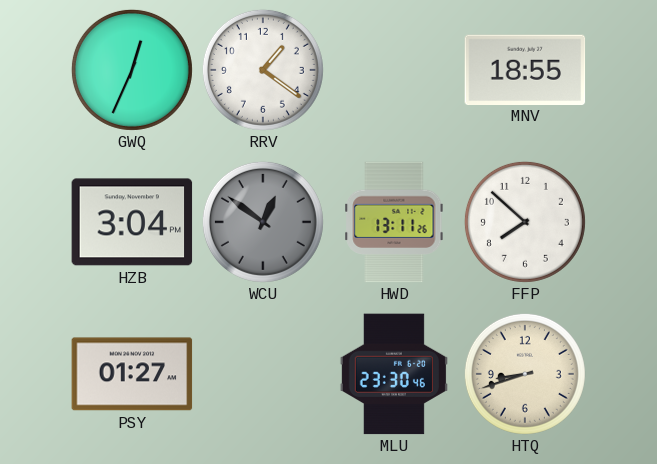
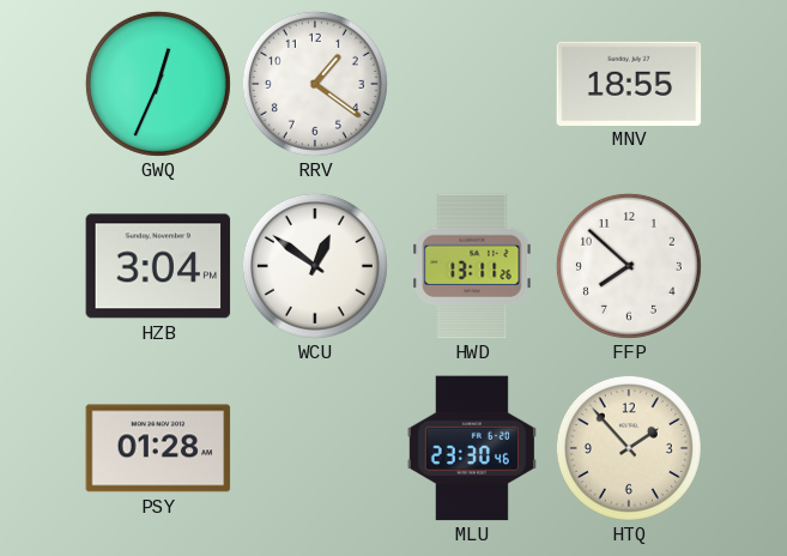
WCU dial: grey -> white (315, 266)
PSY: 01:27 -> 01:28 (158, 448)
HTQ: 8:42 -> 1:53 (629, 448)
